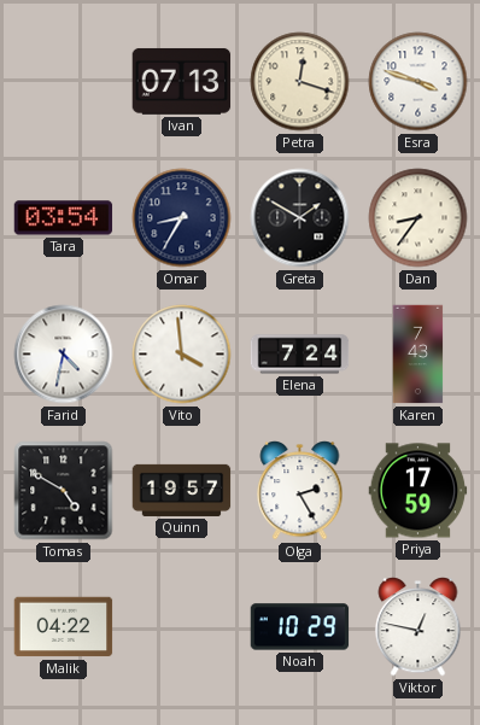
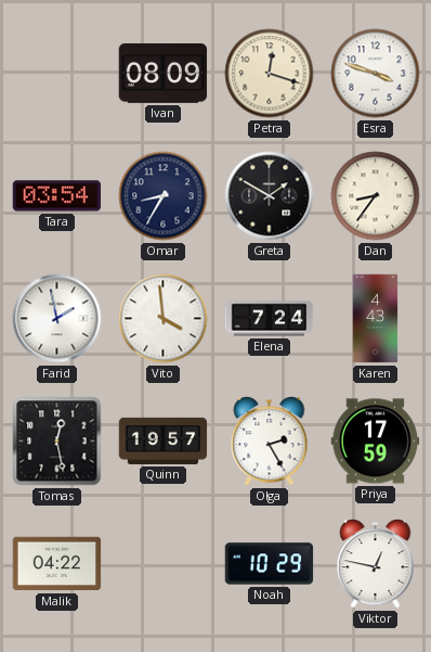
Ivan: 07:13 -> 08:09 (164, 74)
Farid: 4:32 -> 1:58 (57, 319)
Karen: 7:43 -> 4:43 (376, 319)
Tomas: 4:50 -> 12:28 (57, 442)
